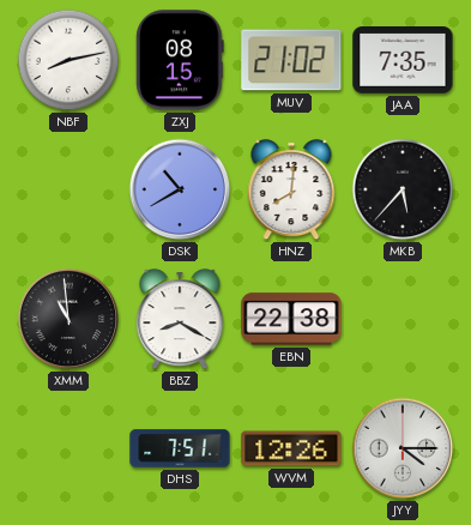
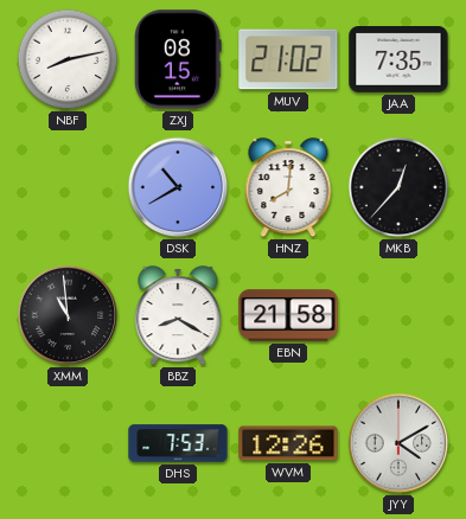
MKB: 5:37 -> 12:37 (398, 187)
EBN: 22:38 -> 21:58 (288, 315)
DHS: 7:51 -> 7:53 (178, 443)
JYY: 4:15 -> 4:10 (398, 443)
